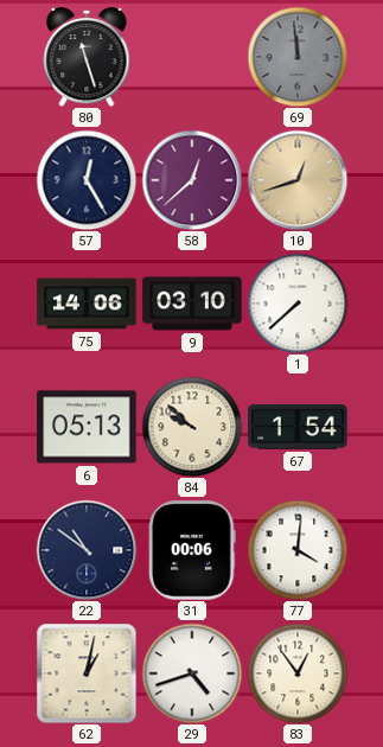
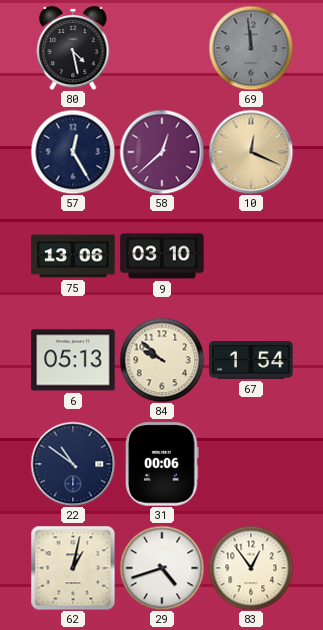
80: 11:27 -> 4:28 (73, 48)
10: 12:42 -> 12:19 (251, 152)
75: 14:06 -> 13:06 (73, 256)
1: 7:38 -> none (298, 304)
77: 4:01 -> none (298, 550)
